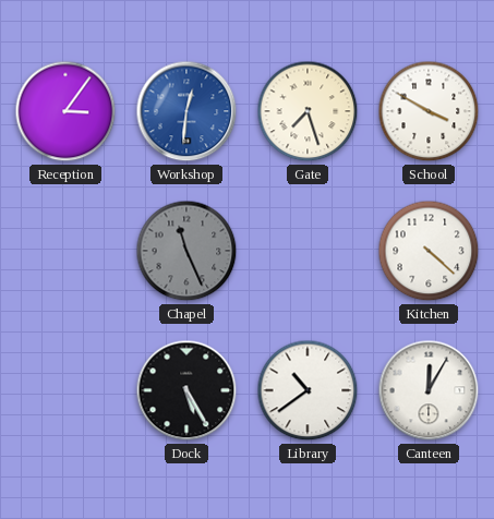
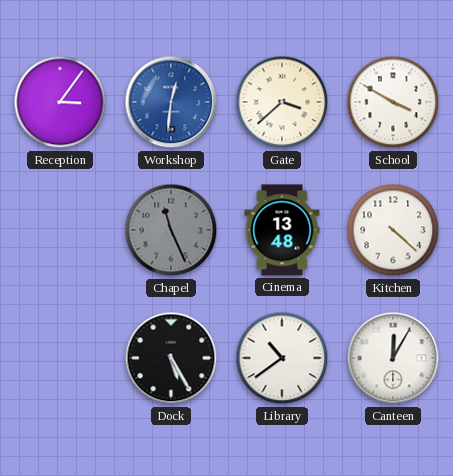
Gate: 7:27 -> 3:38 (282, 102)
Cinema: none -> 13:48 (282, 230)
